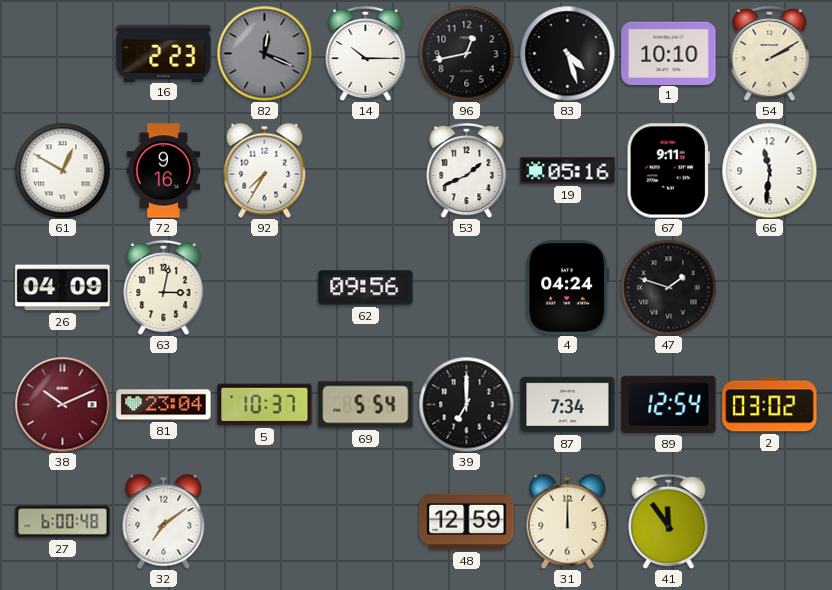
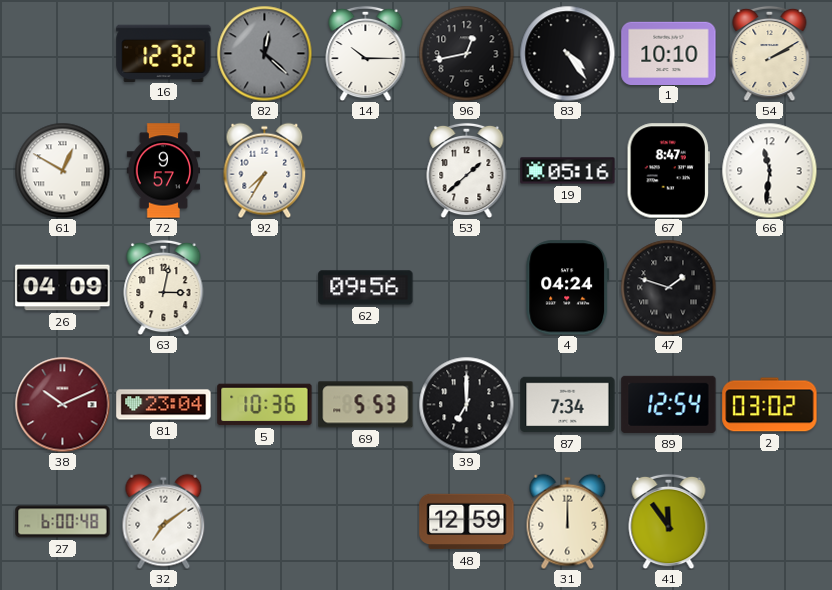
16: 2:23 -> 12:32 (164, 53)
82: 12:19 -> 12:22 (264, 53)
83: 4:27 -> 4:24 (567, 53)
72: 9:16 -> 9:57 (163, 171)
53: 1:41 -> 1:38 (467, 170)
67: 9:11 -> 8:47 (668, 171)
5: 10:37 -> 10:36 (265, 405)
69: 5:54 -> 5:53 (366, 405)
